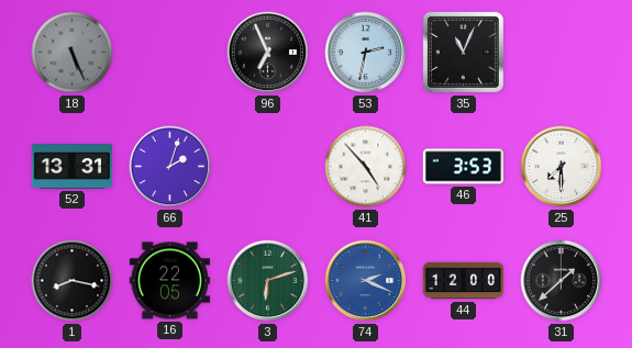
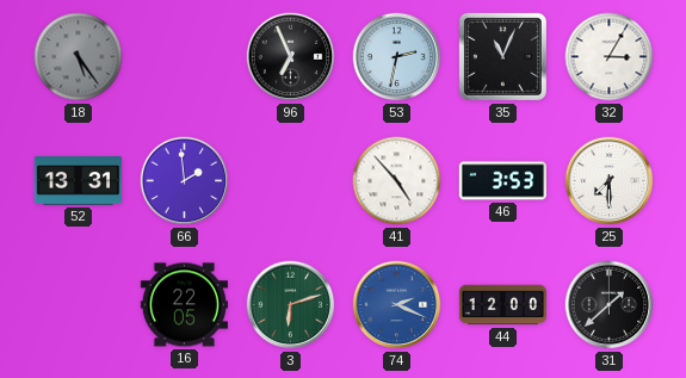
18: 5:26 -> 5:24 (79, 57)
32: none -> 3:05 (610, 57)
66: 2:03 -> 1:59 (185, 181)
1: 8:17 -> none (73, 281)
